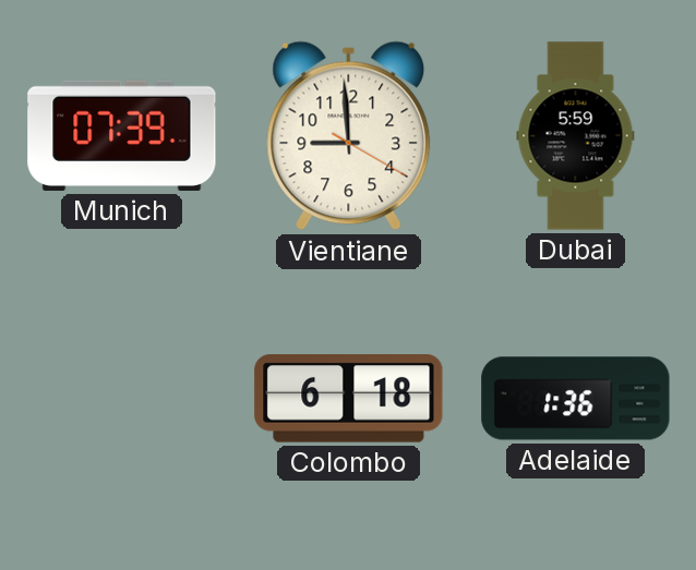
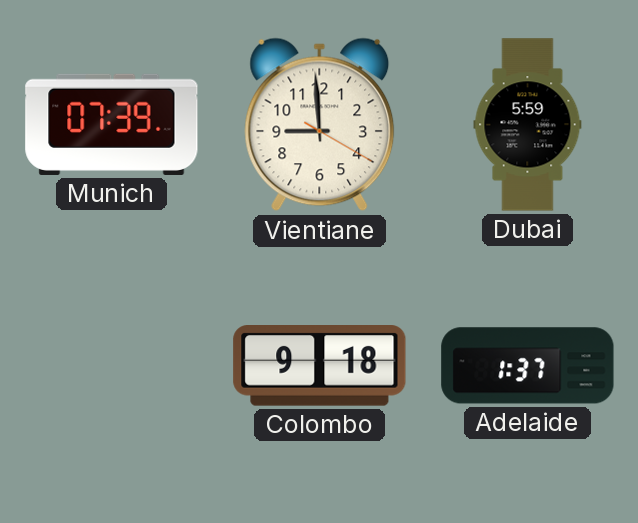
Colombo: 6:18 -> 9:18 (320, 366)
Adelaide: 1:36 -> 1:37 (528, 366)
